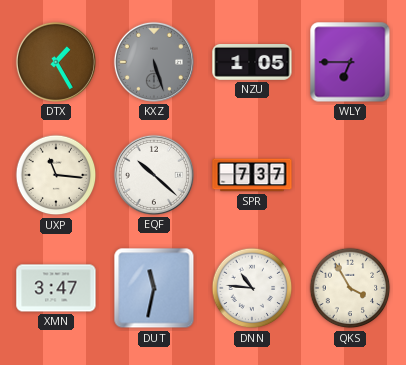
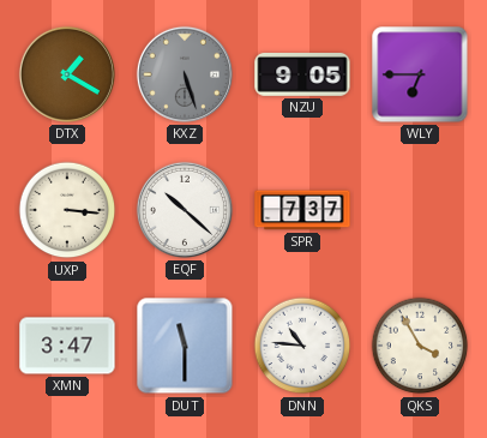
DTX: 1:25 -> 1:20 (67, 74)
NZU: 1:05 -> 9:05 (302, 76)
UXP: 11:16 -> 3:16 (67, 210)
DUT: 11:32 -> 11:30 (185, 346)
